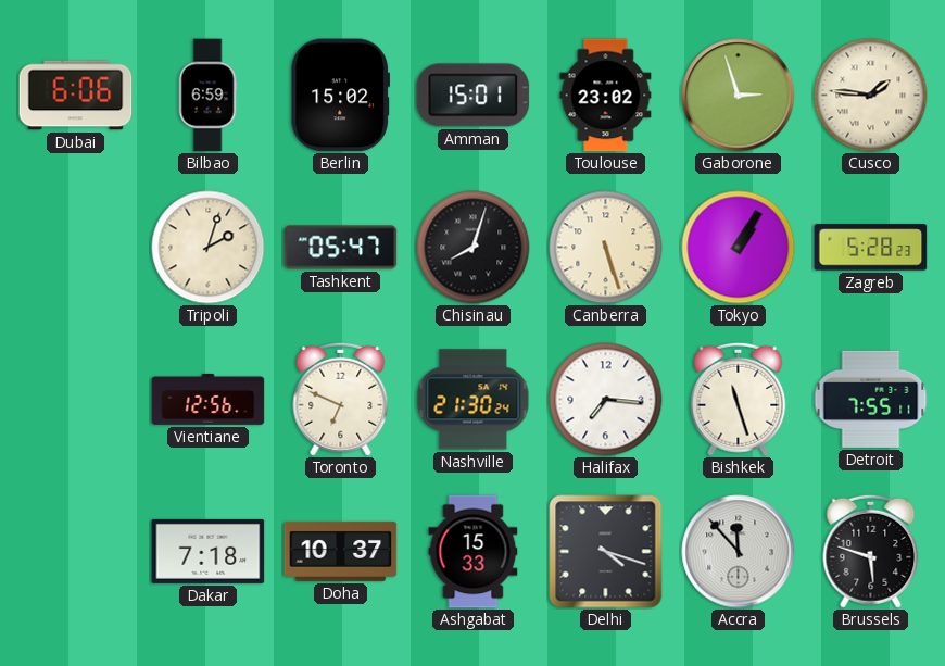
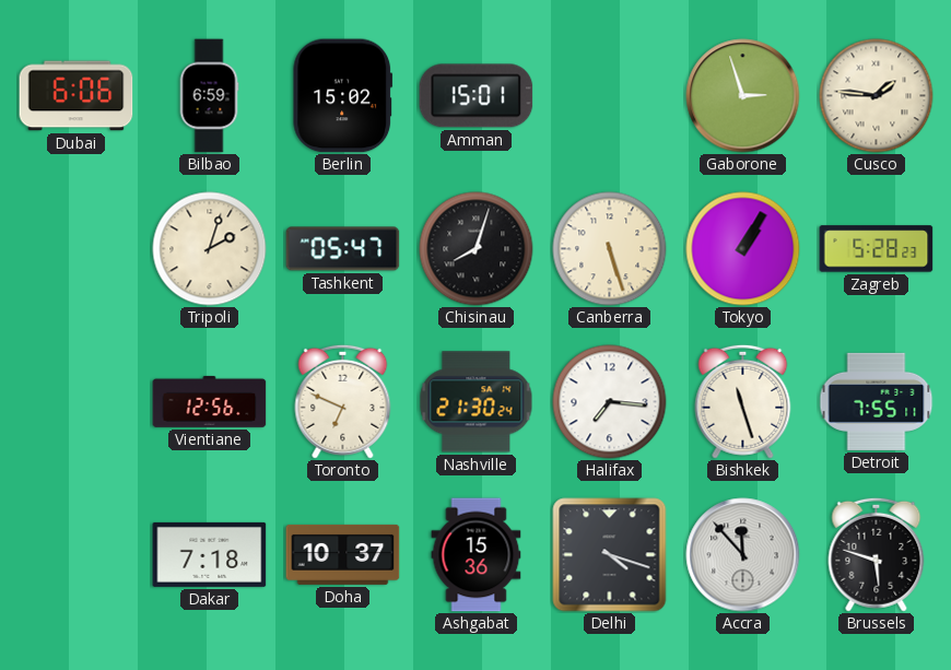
Toulouse: 23:02 -> none (606, 96)
Ashgabat: 15:33 -> 15:36 (477, 555)
